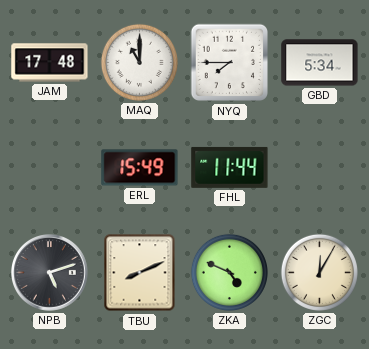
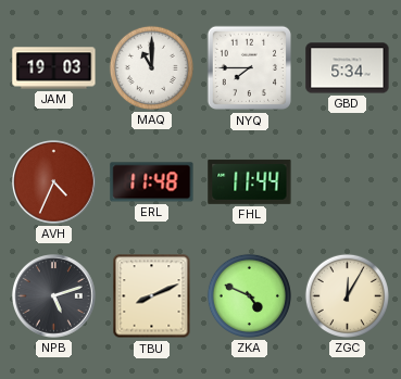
JAM: 17:48 -> 19:03 (54, 68)
AVH: none -> 4:34 (54, 182)
ERL: 15:49 -> 11:48 (152, 182)
